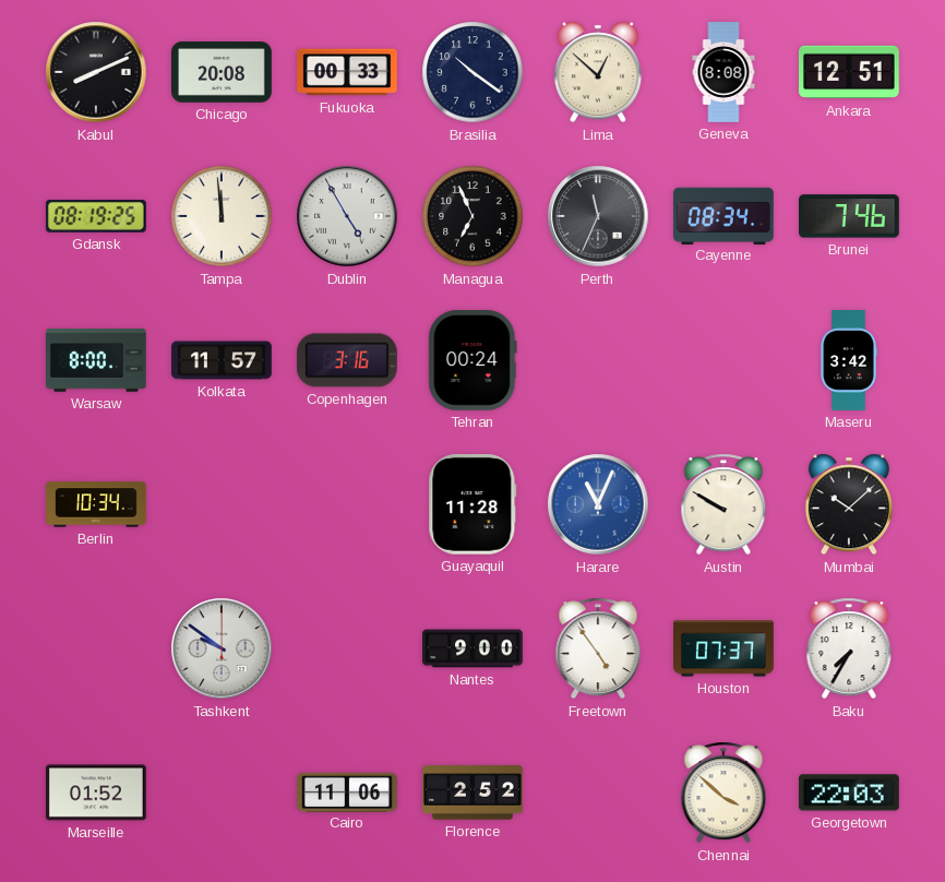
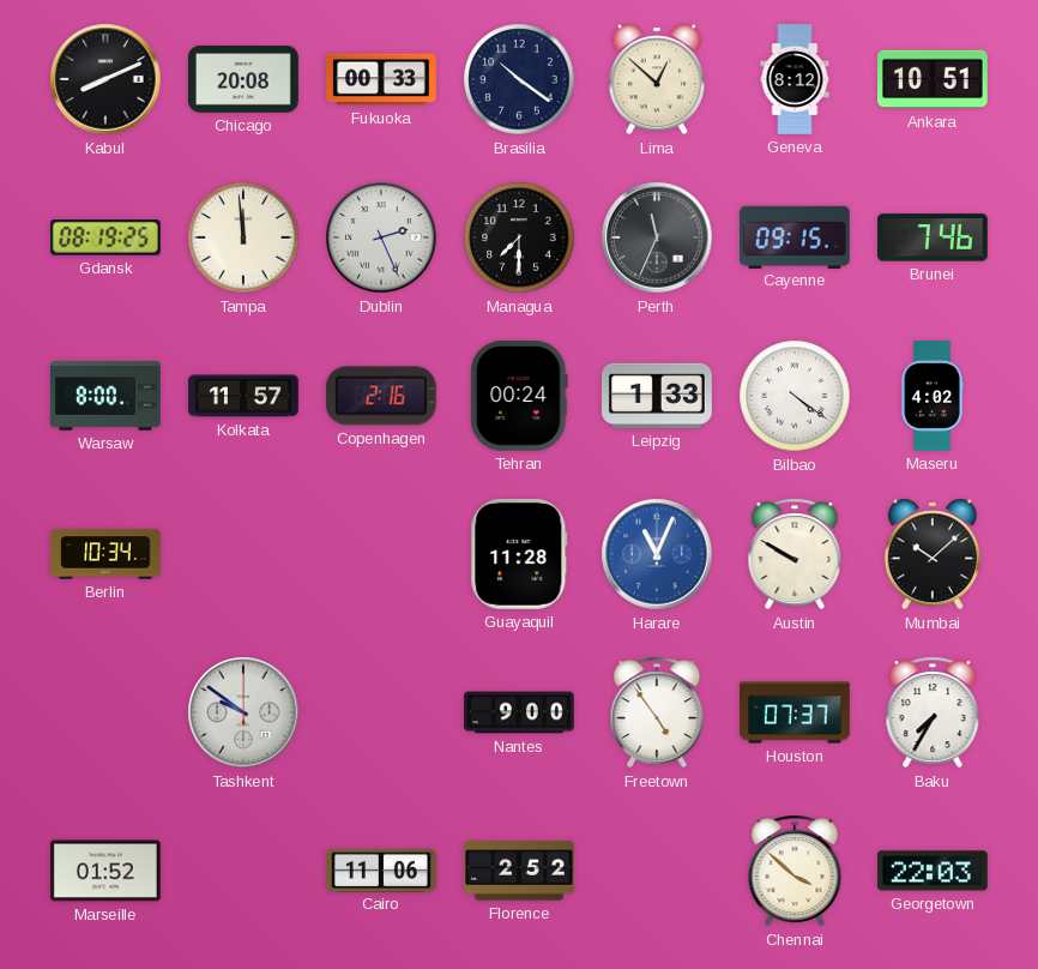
Geneva: 8:08 -> 8:12 (795, 79)
Ankara: 12:51 -> 10:51 (934, 79)
Dublin: 4:55 -> 2:26 (381, 237)
Managua: 6:56 -> 7:30 (519, 237)
Cayenne: 08:34 -> 09:15 (795, 236)
Copenhagen: 3:16 -> 2:16 (381, 396)
Leipzig: none -> 1:33 (657, 396)
Bilbao: none -> 4:21 (795, 396)
Maseru: 3:42 -> 4:02 (933, 396)
